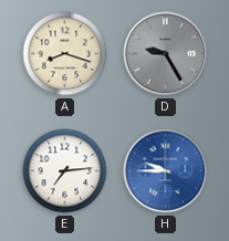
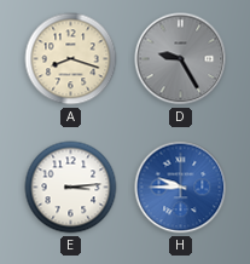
E: 7:14 -> 3:14 (71, 188)
